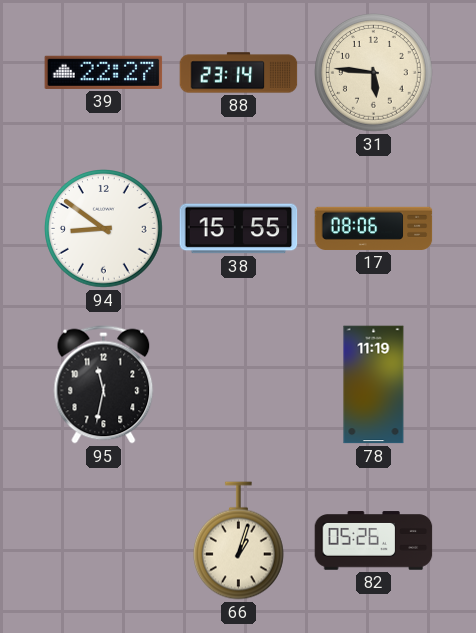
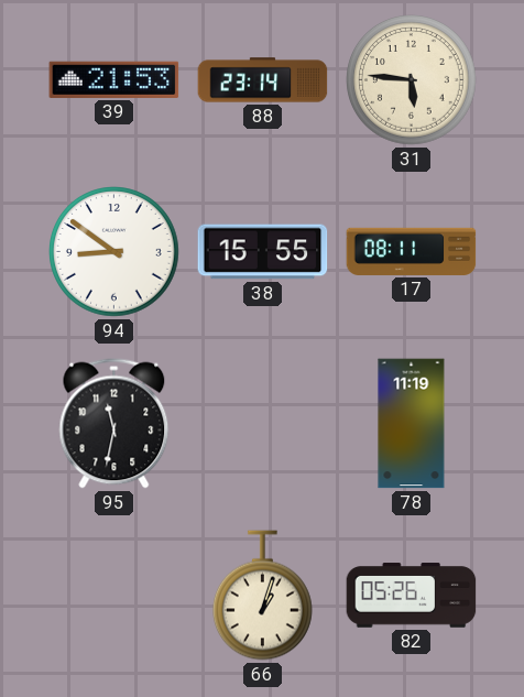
39: 22:27 -> 21:53 (114, 79)
17: 08:06 -> 08:11 (412, 251)
